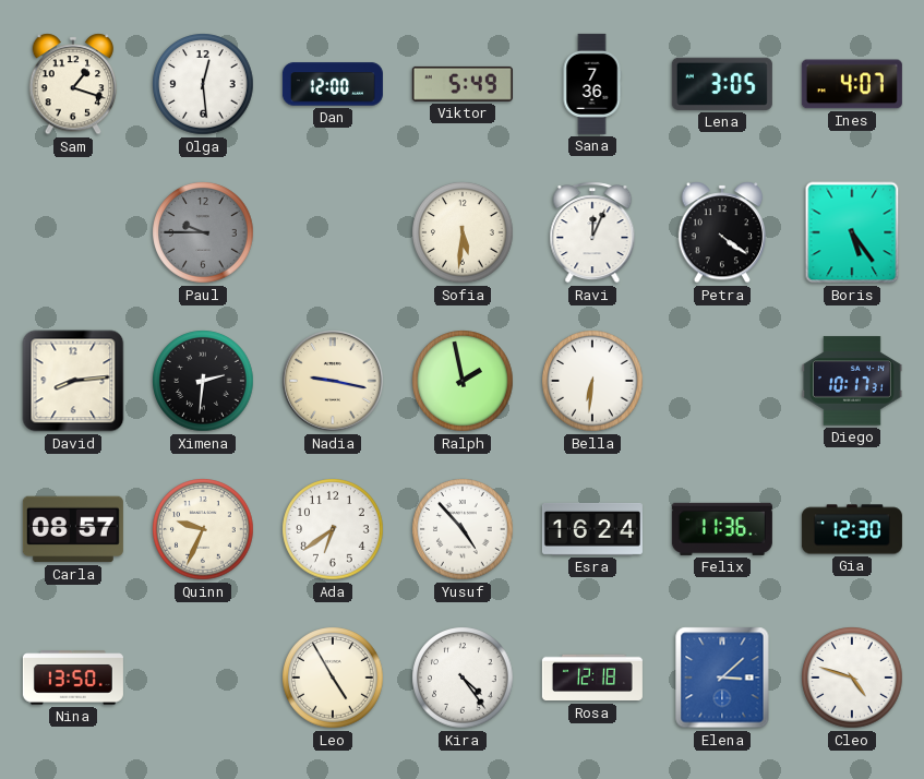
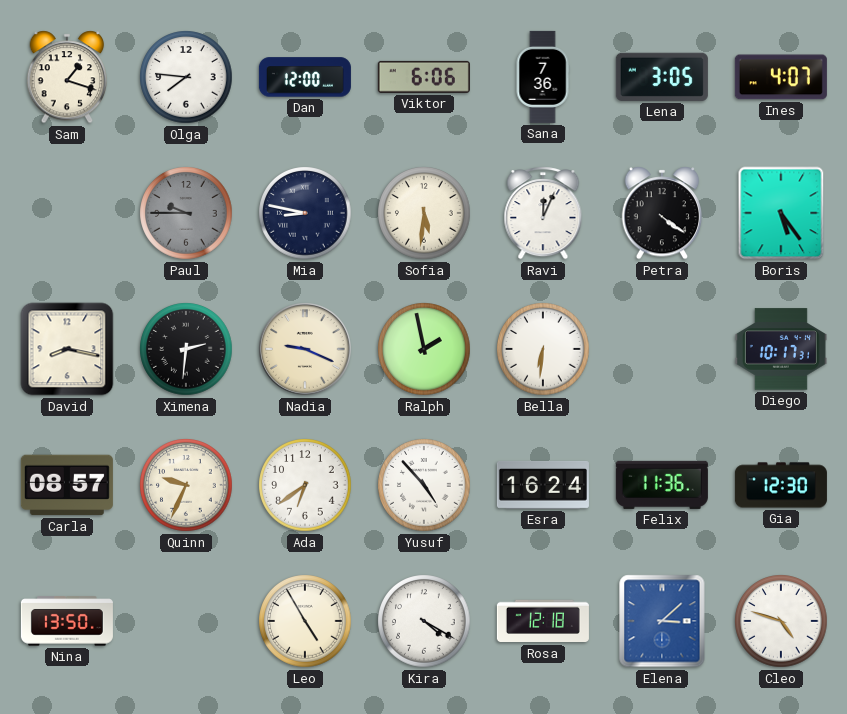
Olga: 12:29 -> 7:46 (186, 77)
Viktor: 5:49 -> 6:06 (424, 77)
Mia: none -> 8:47 (305, 213)
David: 8:14 -> 8:17 (67, 349)
Nadia: 9:17 -> 9:19 (306, 350)
Kira: 4:24 -> 4:20 (424, 621)
